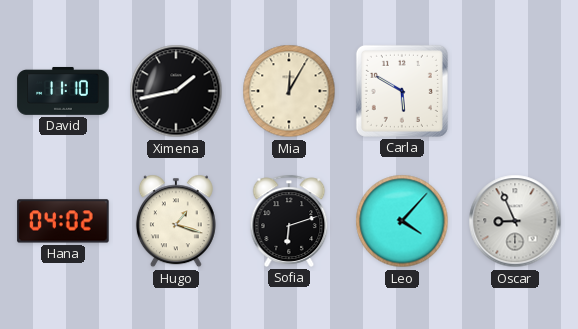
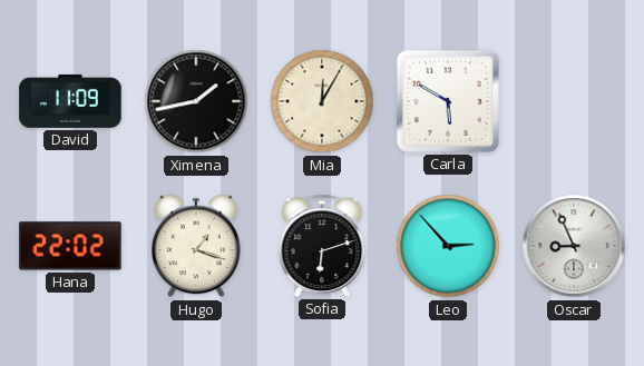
David: 11:10 -> 11:09 (70, 101)
Hana: 04:02 -> 22:02 (70, 246)
Leo: 4:07 -> 2:53 (448, 246)
